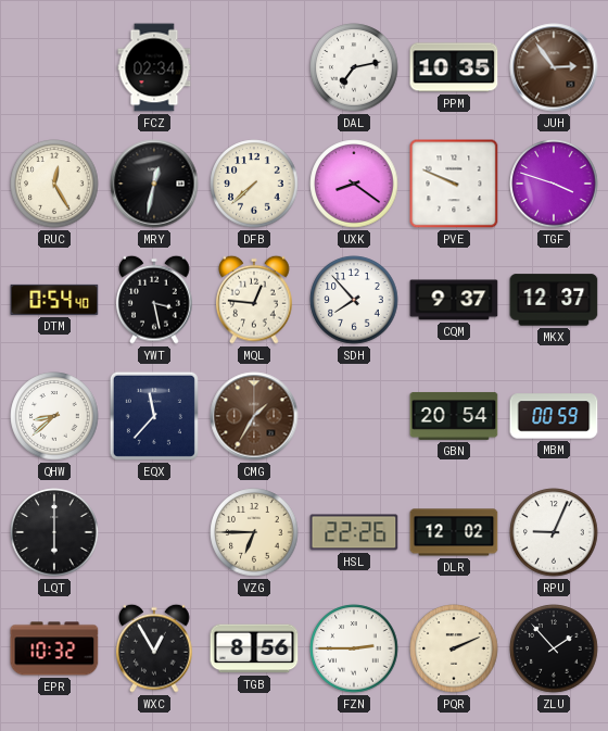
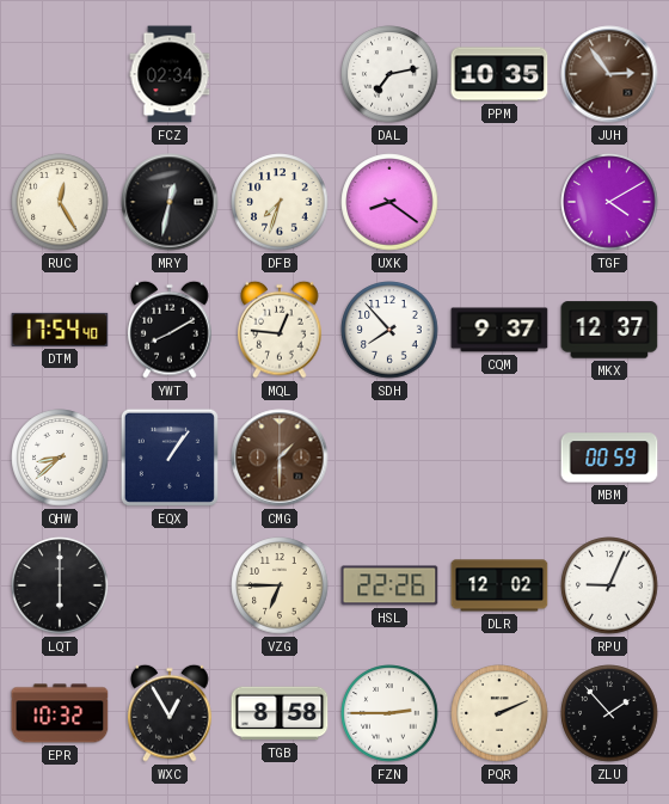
DFB: 7:38 -> 7:33 (280, 202)
PVE: 9:49 -> none (454, 184)
TGF: 3:48 -> 4:10 (609, 202)
DTM: 0:54 -> 17:54 (60, 330)
YWT: 3:28 -> 8:10 (170, 330)
EQX: 11:37 -> 1:06 (170, 458)
CMG: 1:35 -> 1:30 (280, 458)
GBN: 20:54 -> none (454, 416)
TGB: 8:56 -> 8:58 (280, 713)
